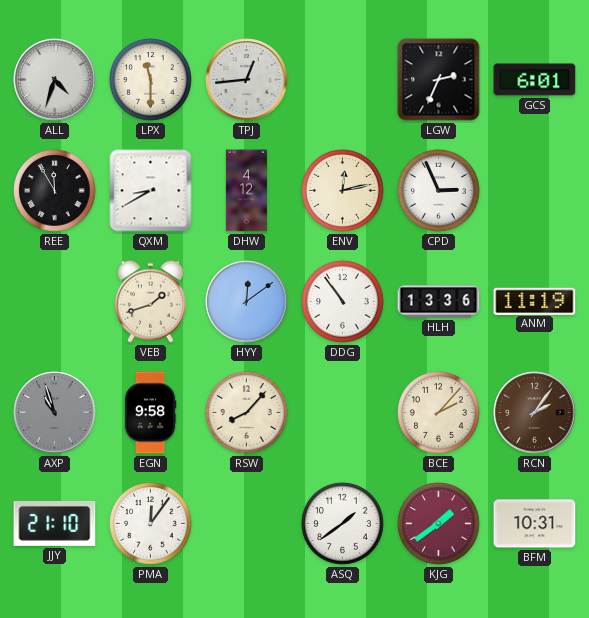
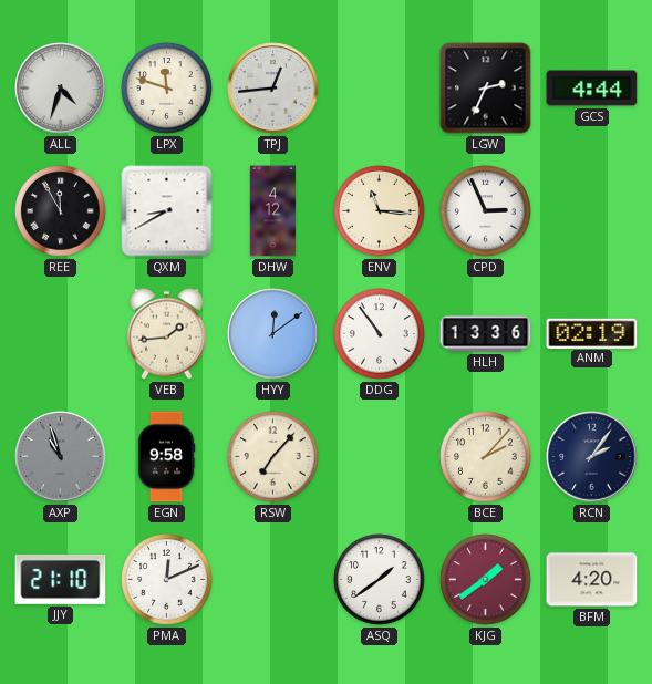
LPX: 11:30 -> 11:48 (167, 89)
GCS: 6:01 -> 4:44 (592, 89)
ENV: 12:13 -> 11:16 (380, 211)
VEB: 1:42 -> 1:44 (166, 333)
ANM: 11:19 -> 02:19 (592, 333)
RSW: 8:07 -> 7:07 (273, 457)
RCN dial: brown -> navy (592, 457)
PMA: 12:06 -> 12:11 (167, 580)
BFM: 10:31 -> 4:20 (592, 580)
